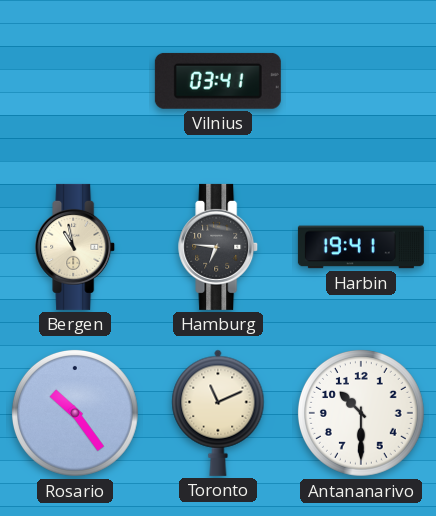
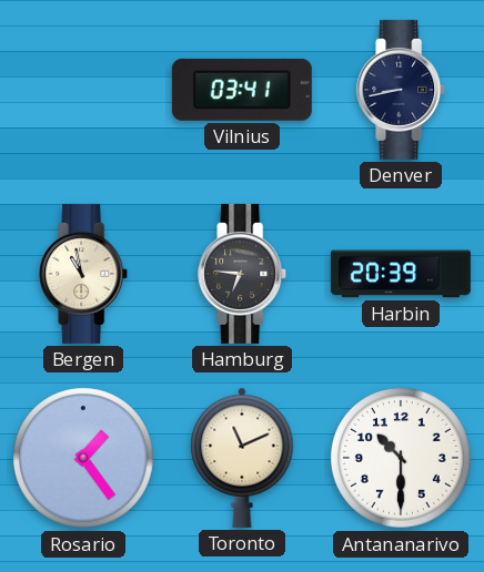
Denver: none -> 8:43 (402, 90)
Harbin: 19:41 -> 20:39 (401, 274)
Rosario: 10:24 -> 1:24 (83, 458)
